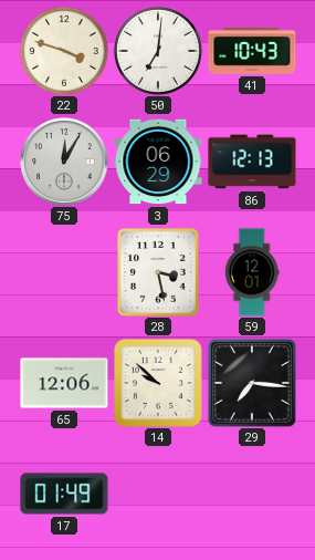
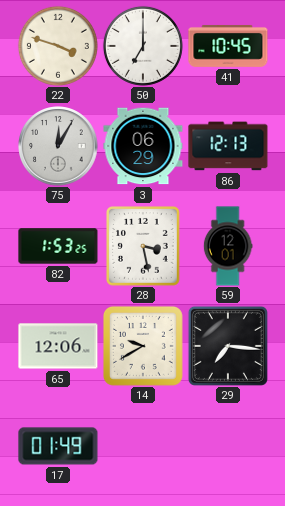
50: 7:01 -> 7:00 (143, 46)
41: 10:43 -> 10:45 (228, 46)
82: none -> 1:53 (58, 246)
14: 9:52 -> 9:40 (143, 346)
